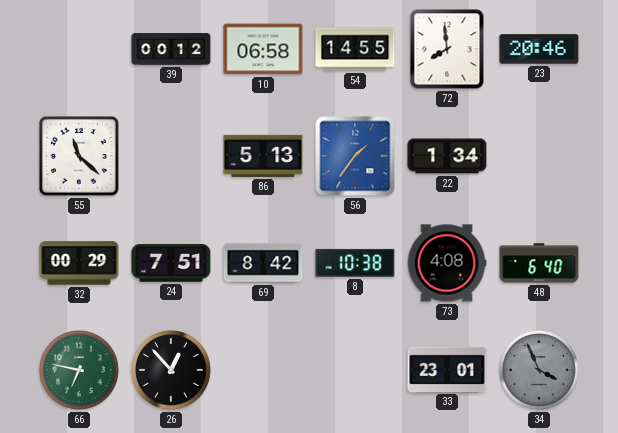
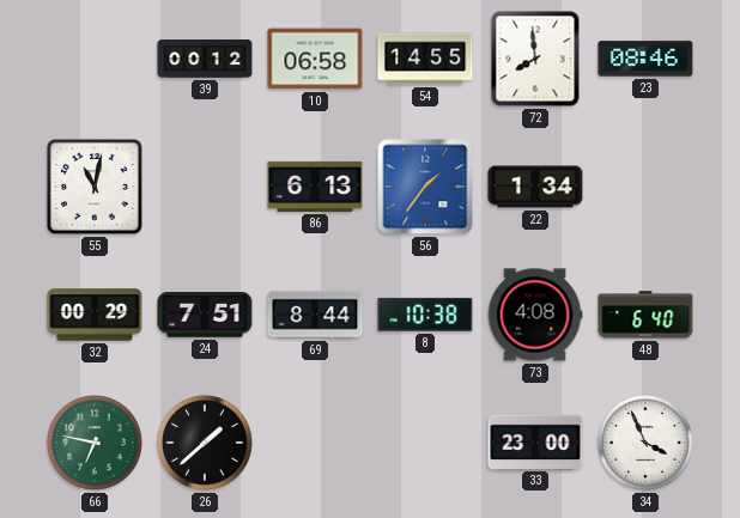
23: 20:46 -> 08:46 (645, 59)
55: 11:22 -> 11:02 (95, 187)
86: 5:13 -> 6:13 (315, 187)
69: 8:42 -> 8:44 (315, 315)
26: 12:53 -> 1:38 (206, 444)
33: 23:01 -> 23:00 (535, 441)
34 dial: grey -> white (647, 444)
